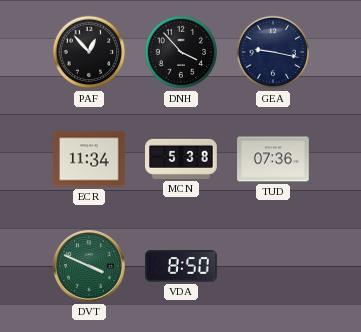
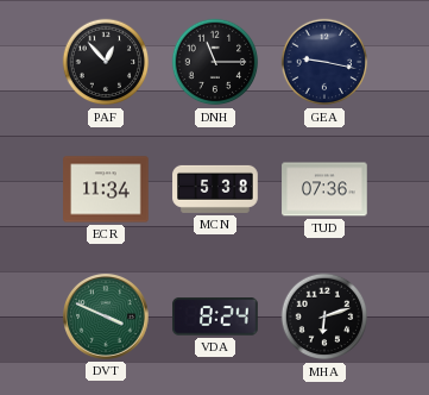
DNH: 3:53 -> 11:15 (215, 62)
VDA: 8:50 -> 8:24 (215, 316)
MHA: none -> 6:12 (324, 316)
